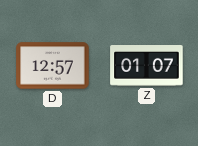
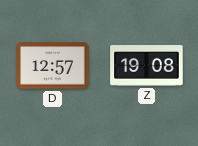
Z: 01:07 -> 19:08 (147, 66)
